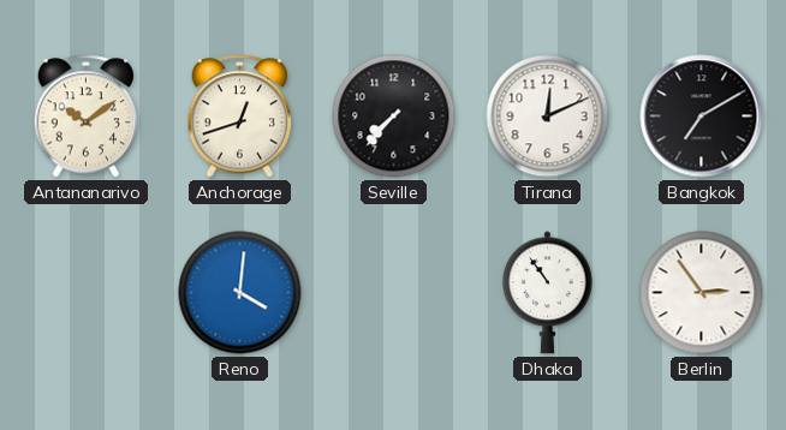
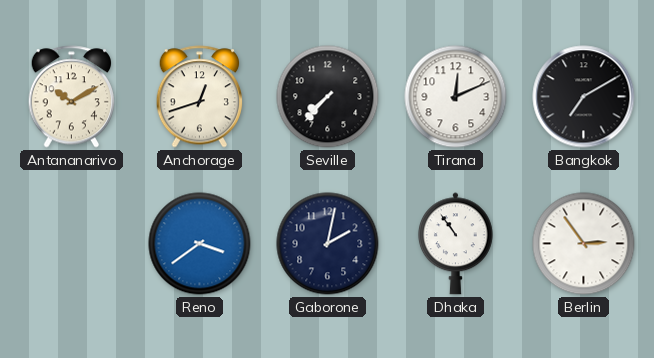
Antananarivo: 10:09 -> 10:10 (72, 97)
Reno: 4:01 -> 3:39 (200, 244)
Gaborone: none -> 2:02 (328, 244)
